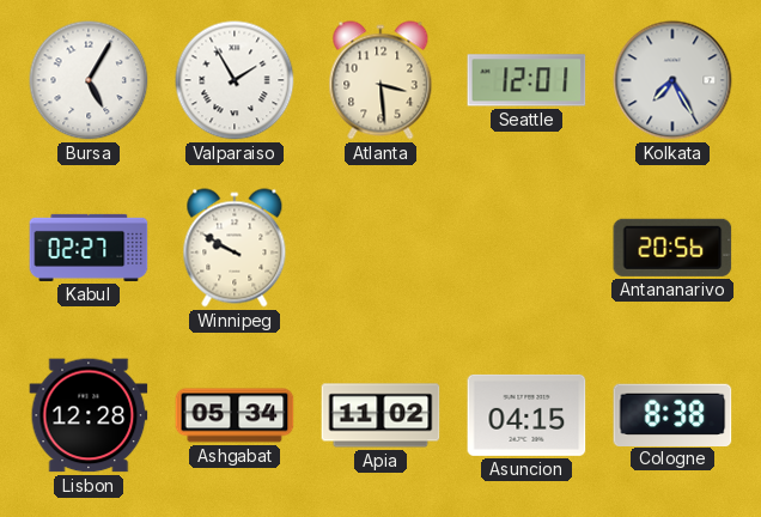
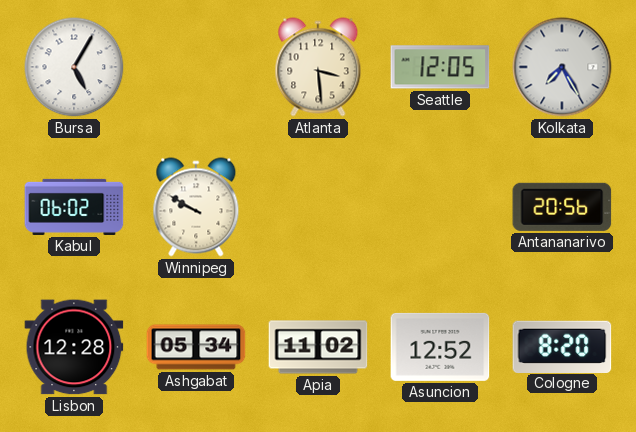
Valparaiso: 1:55 -> none (235, 80)
Seattle: 12:01 -> 12:05 (440, 67)
Kabul: 02:27 -> 06:02 (74, 207)
Asuncion: 04:15 -> 12:52 (440, 347)
Cologne: 8:38 -> 8:20 (562, 346)
